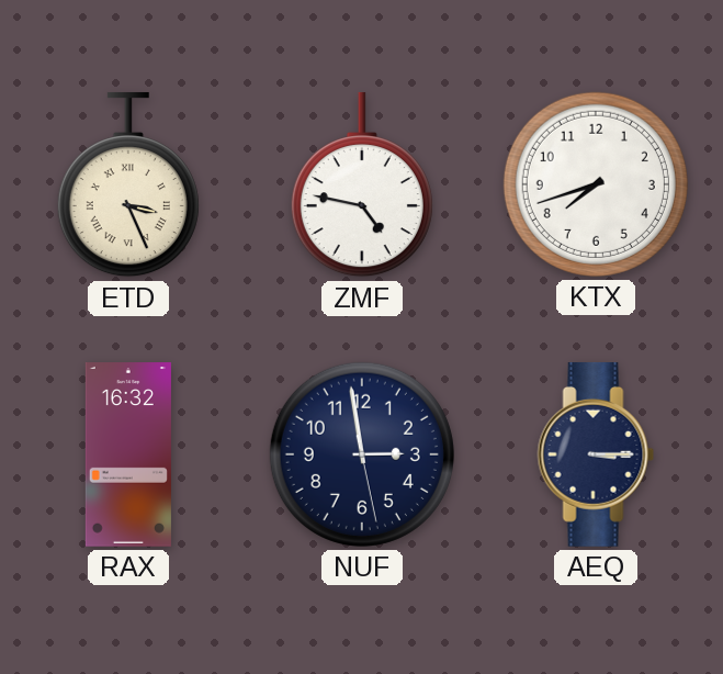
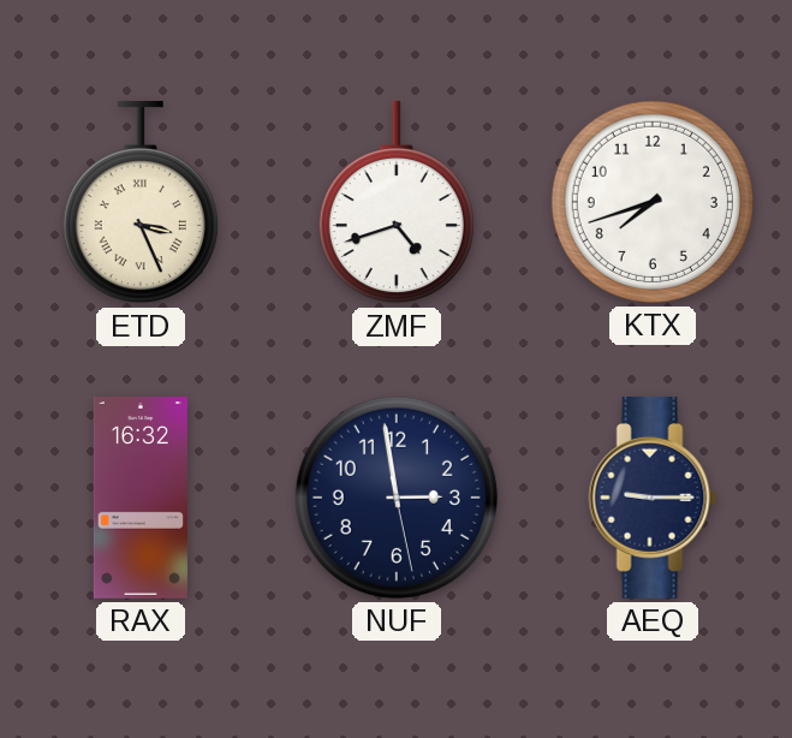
ZMF: 4:47 -> 4:42 (397, 202)
AEQ: 3:15 -> 9:15 (653, 498)
